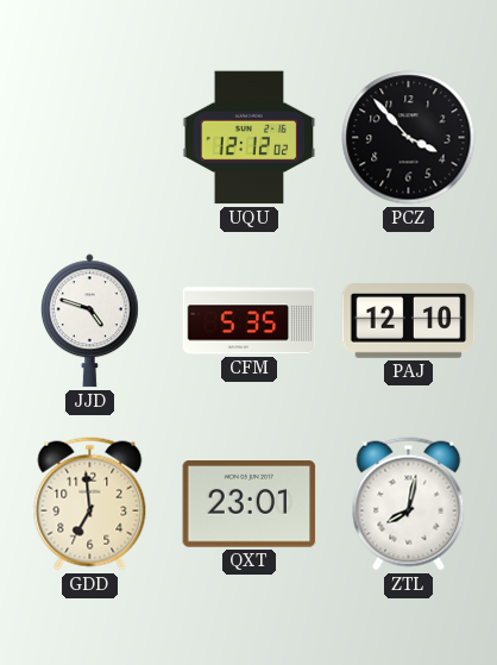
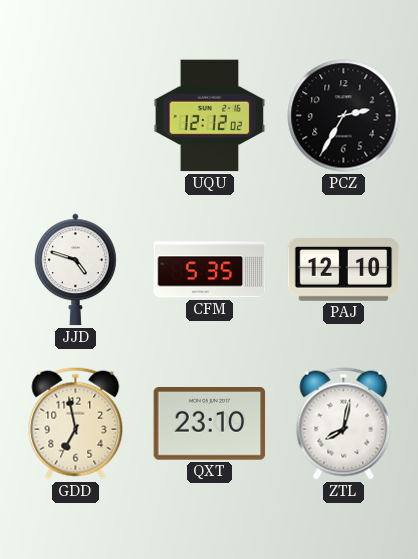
PCZ: 3:53 -> 2:35 (344, 116)
GDD: 6:59 -> 6:58 (76, 424)
QXT: 23:01 -> 23:10 (210, 424)
